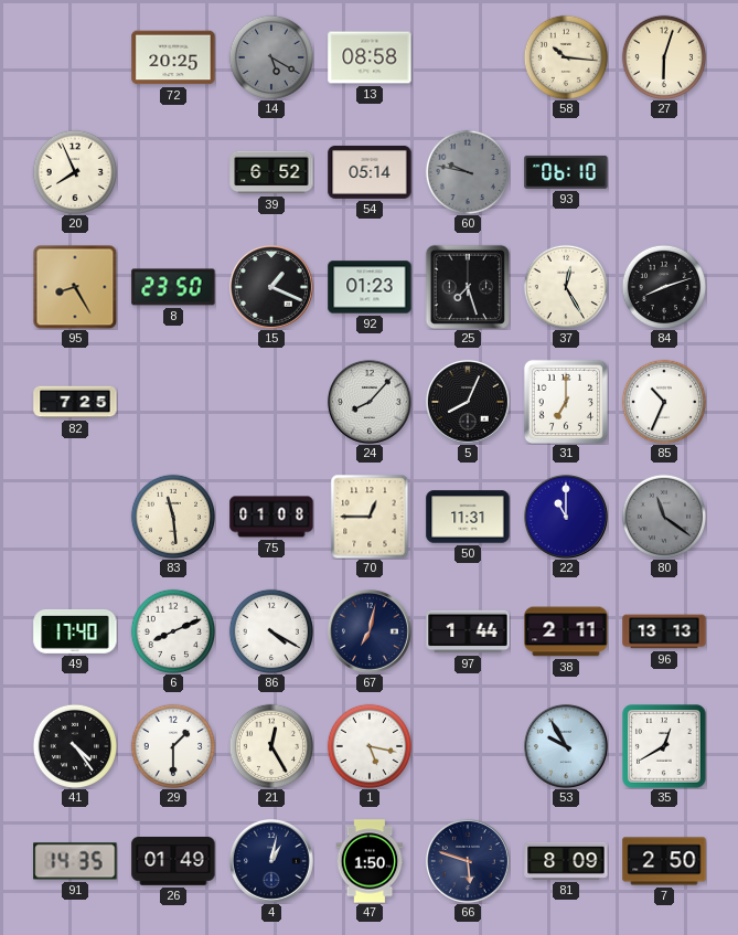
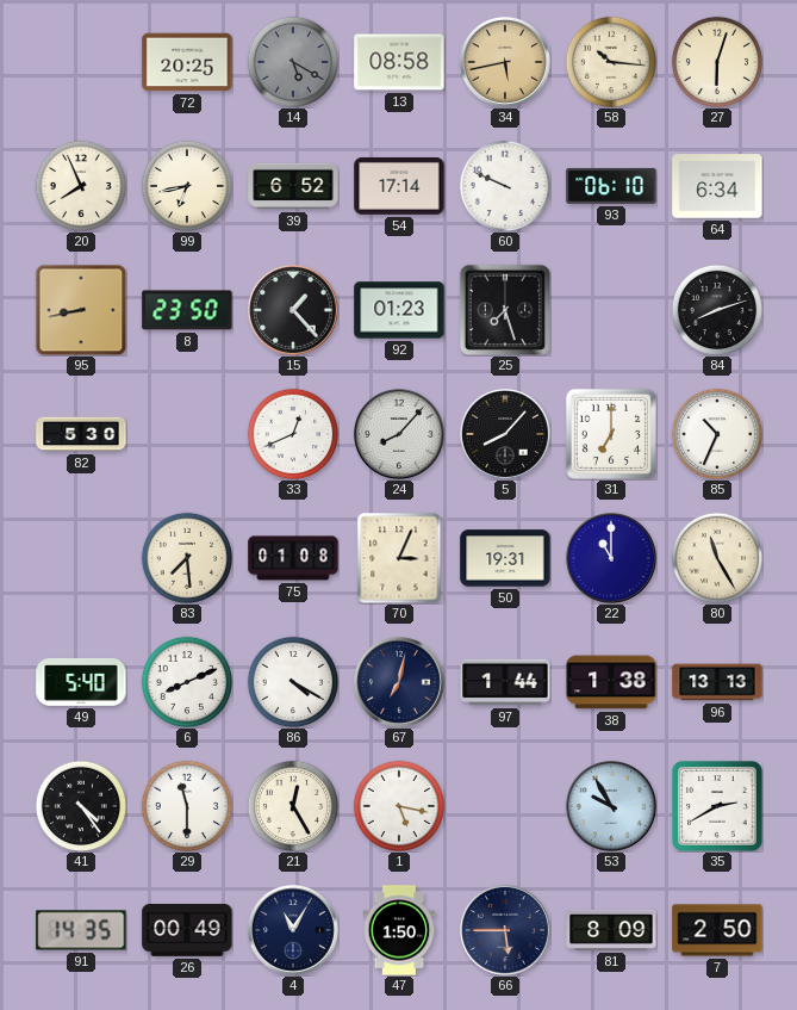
34: none -> 5:43 (505, 62)
99: none -> 6:43 (186, 185)
54: 05:14 -> 17:14 (399, 186)
60: 9:47 -> 9:49 (504, 185)
60 dial: grey -> white (504, 185)
64: none -> 6:34 (717, 186)
95: 8:25 -> 8:43 (81, 310)
15: 1:19 -> 1:23 (293, 310)
37: 12:25 -> none (565, 286)
82: 7:25 -> 5:30 (81, 434)
33: none -> 12:41 (292, 433)
5: 8:04 -> 8:07 (505, 434)
83: 11:29 -> 7:29 (186, 557)
70: 12:45 -> 3:04 (399, 558)
50: 11:31 -> 19:31 (505, 558)
80: 11:21 -> 11:25 (716, 557)
80 dial: grey -> cream (716, 557)
49: 17:40 -> 5:40 (81, 682)
38: 2:11 -> 1:38 (611, 682)
29: 1:30 -> 11:30 (186, 805)
35: 12:40 -> 2:40 (717, 806)
26: 01:49 -> 00:49 (187, 931)
4: 1:02 -> 11:05 (293, 930)
66: 5:48 -> 5:45 (505, 930)
